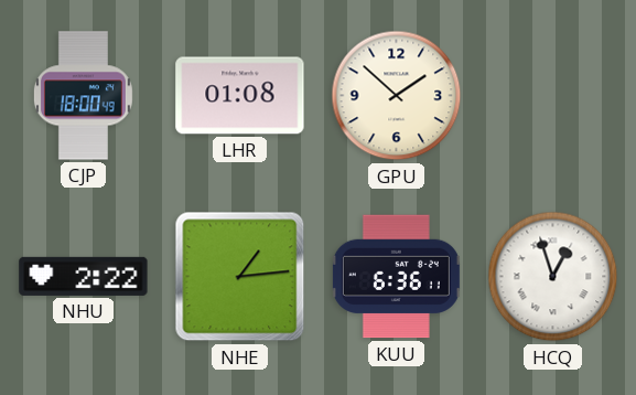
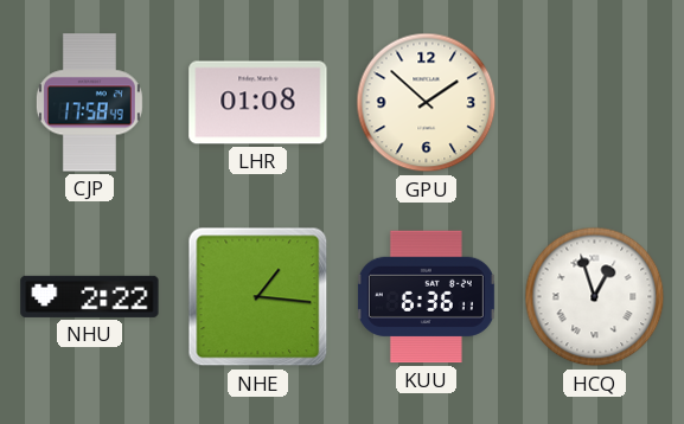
CJP: 18:00 -> 17:58 (89, 103)
NHE: 1:14 -> 1:16 (258, 297)
